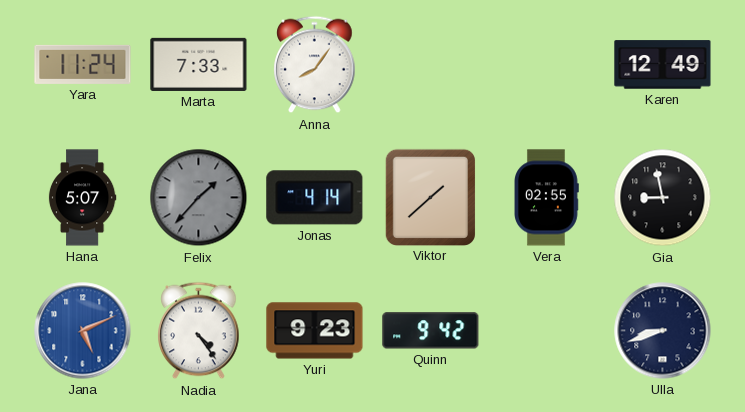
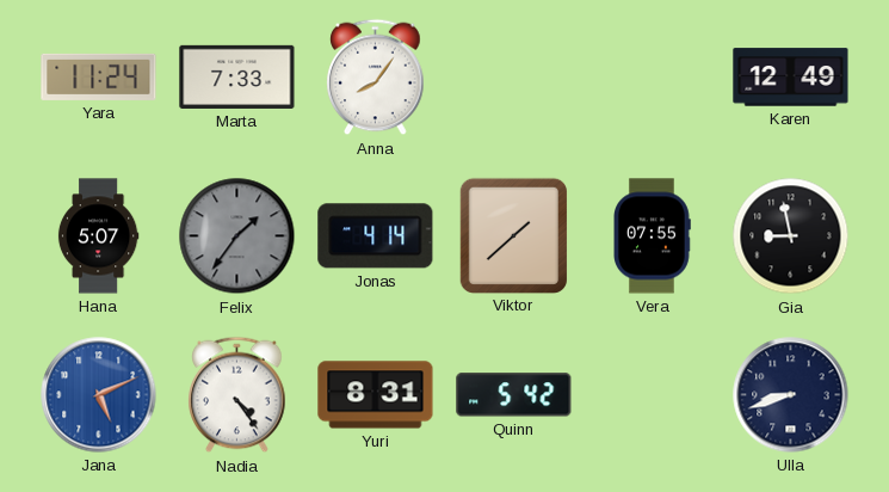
Felix: 1:37 -> 1:36 (237, 236)
Vera: 02:55 -> 07:55 (653, 236)
Yuri: 9:23 -> 8:31 (376, 395)
Quinn: 9:42 -> 5:42 (514, 395)
